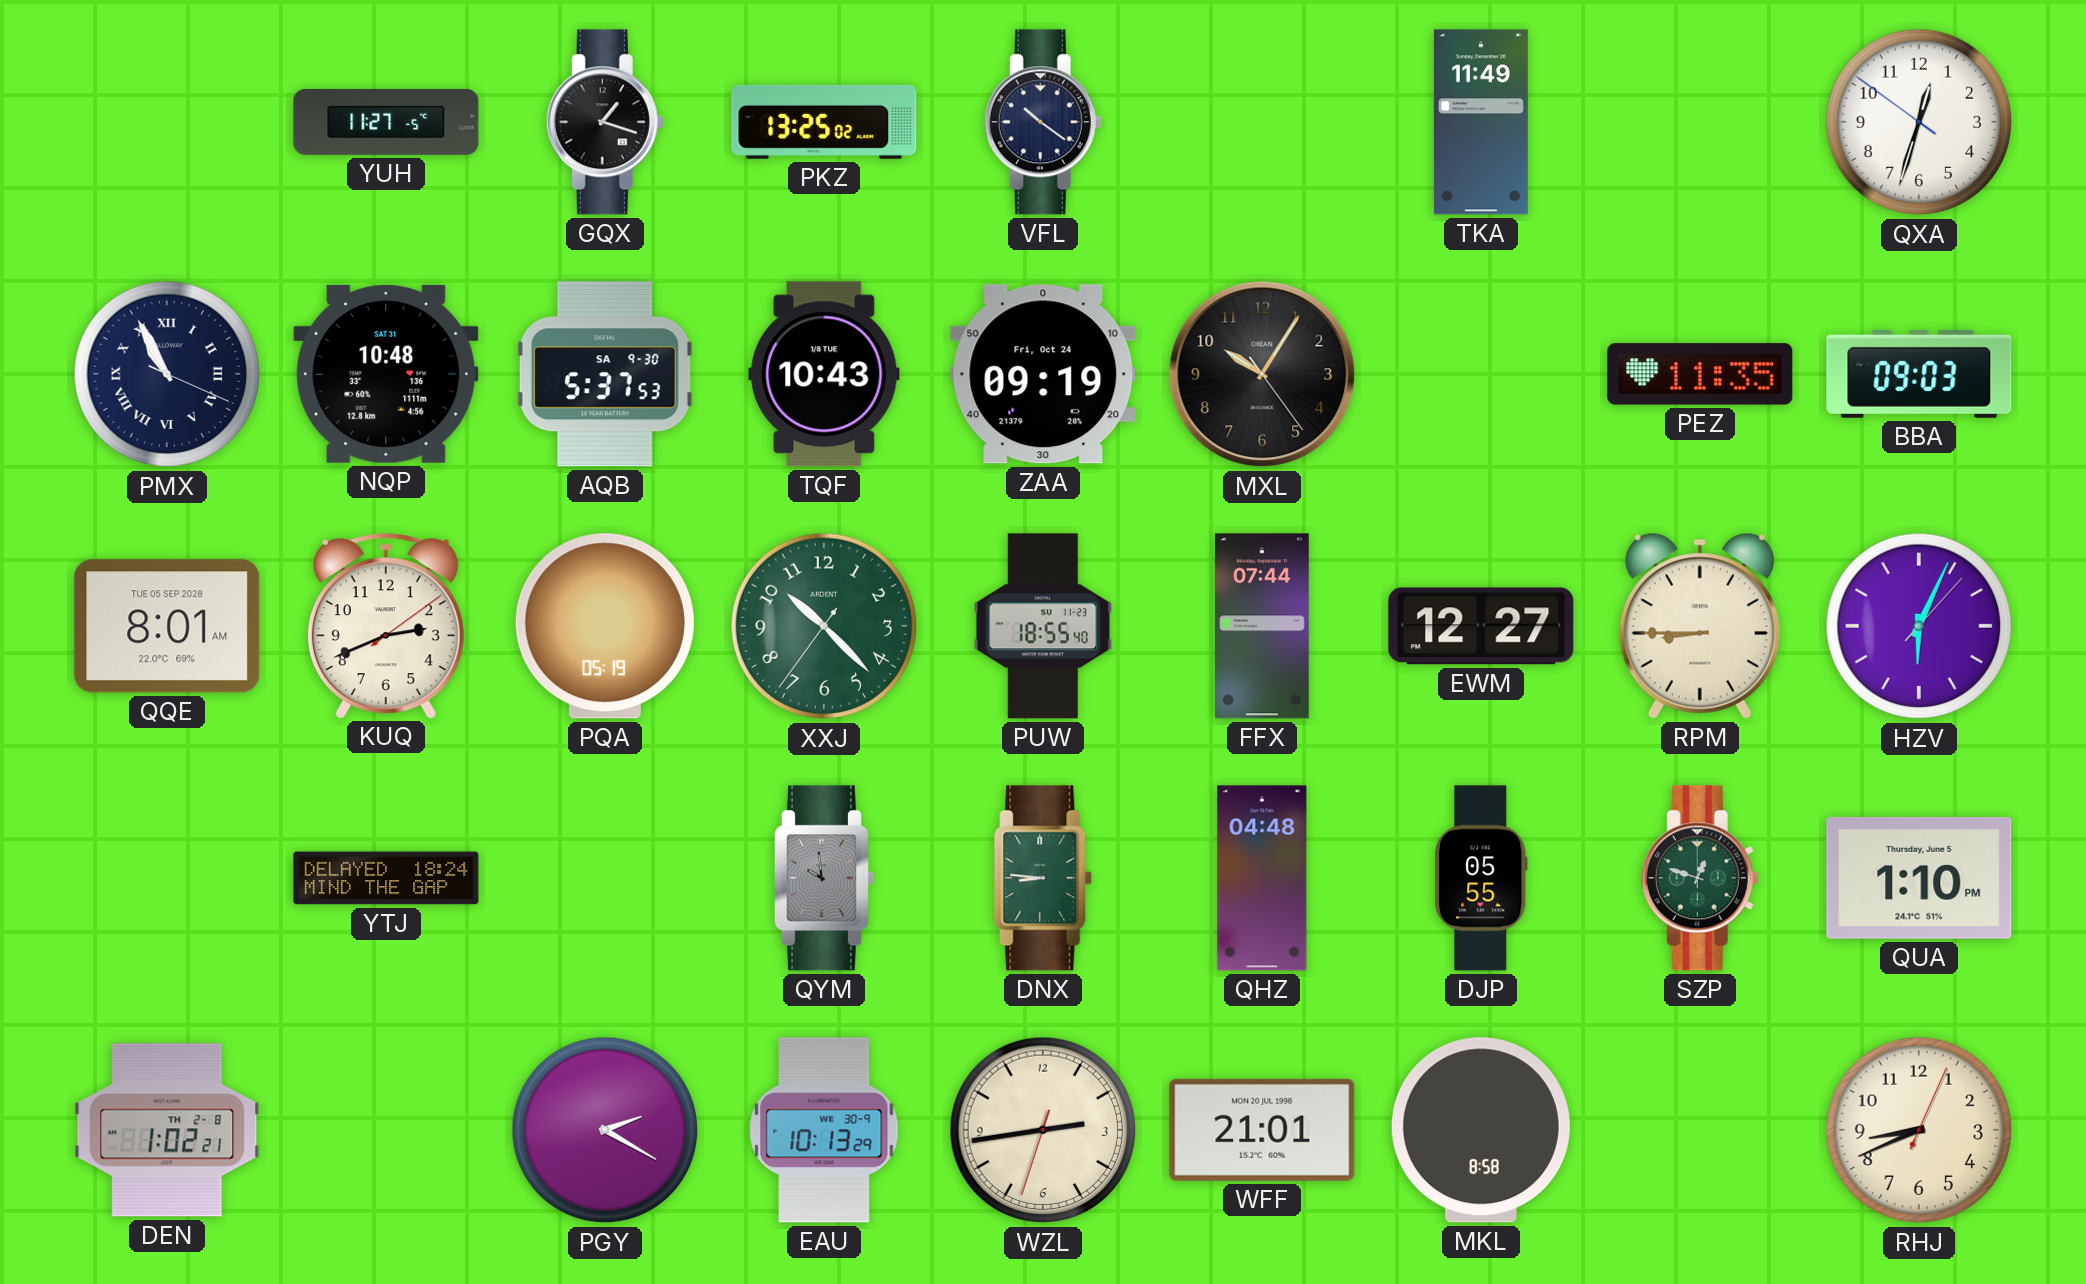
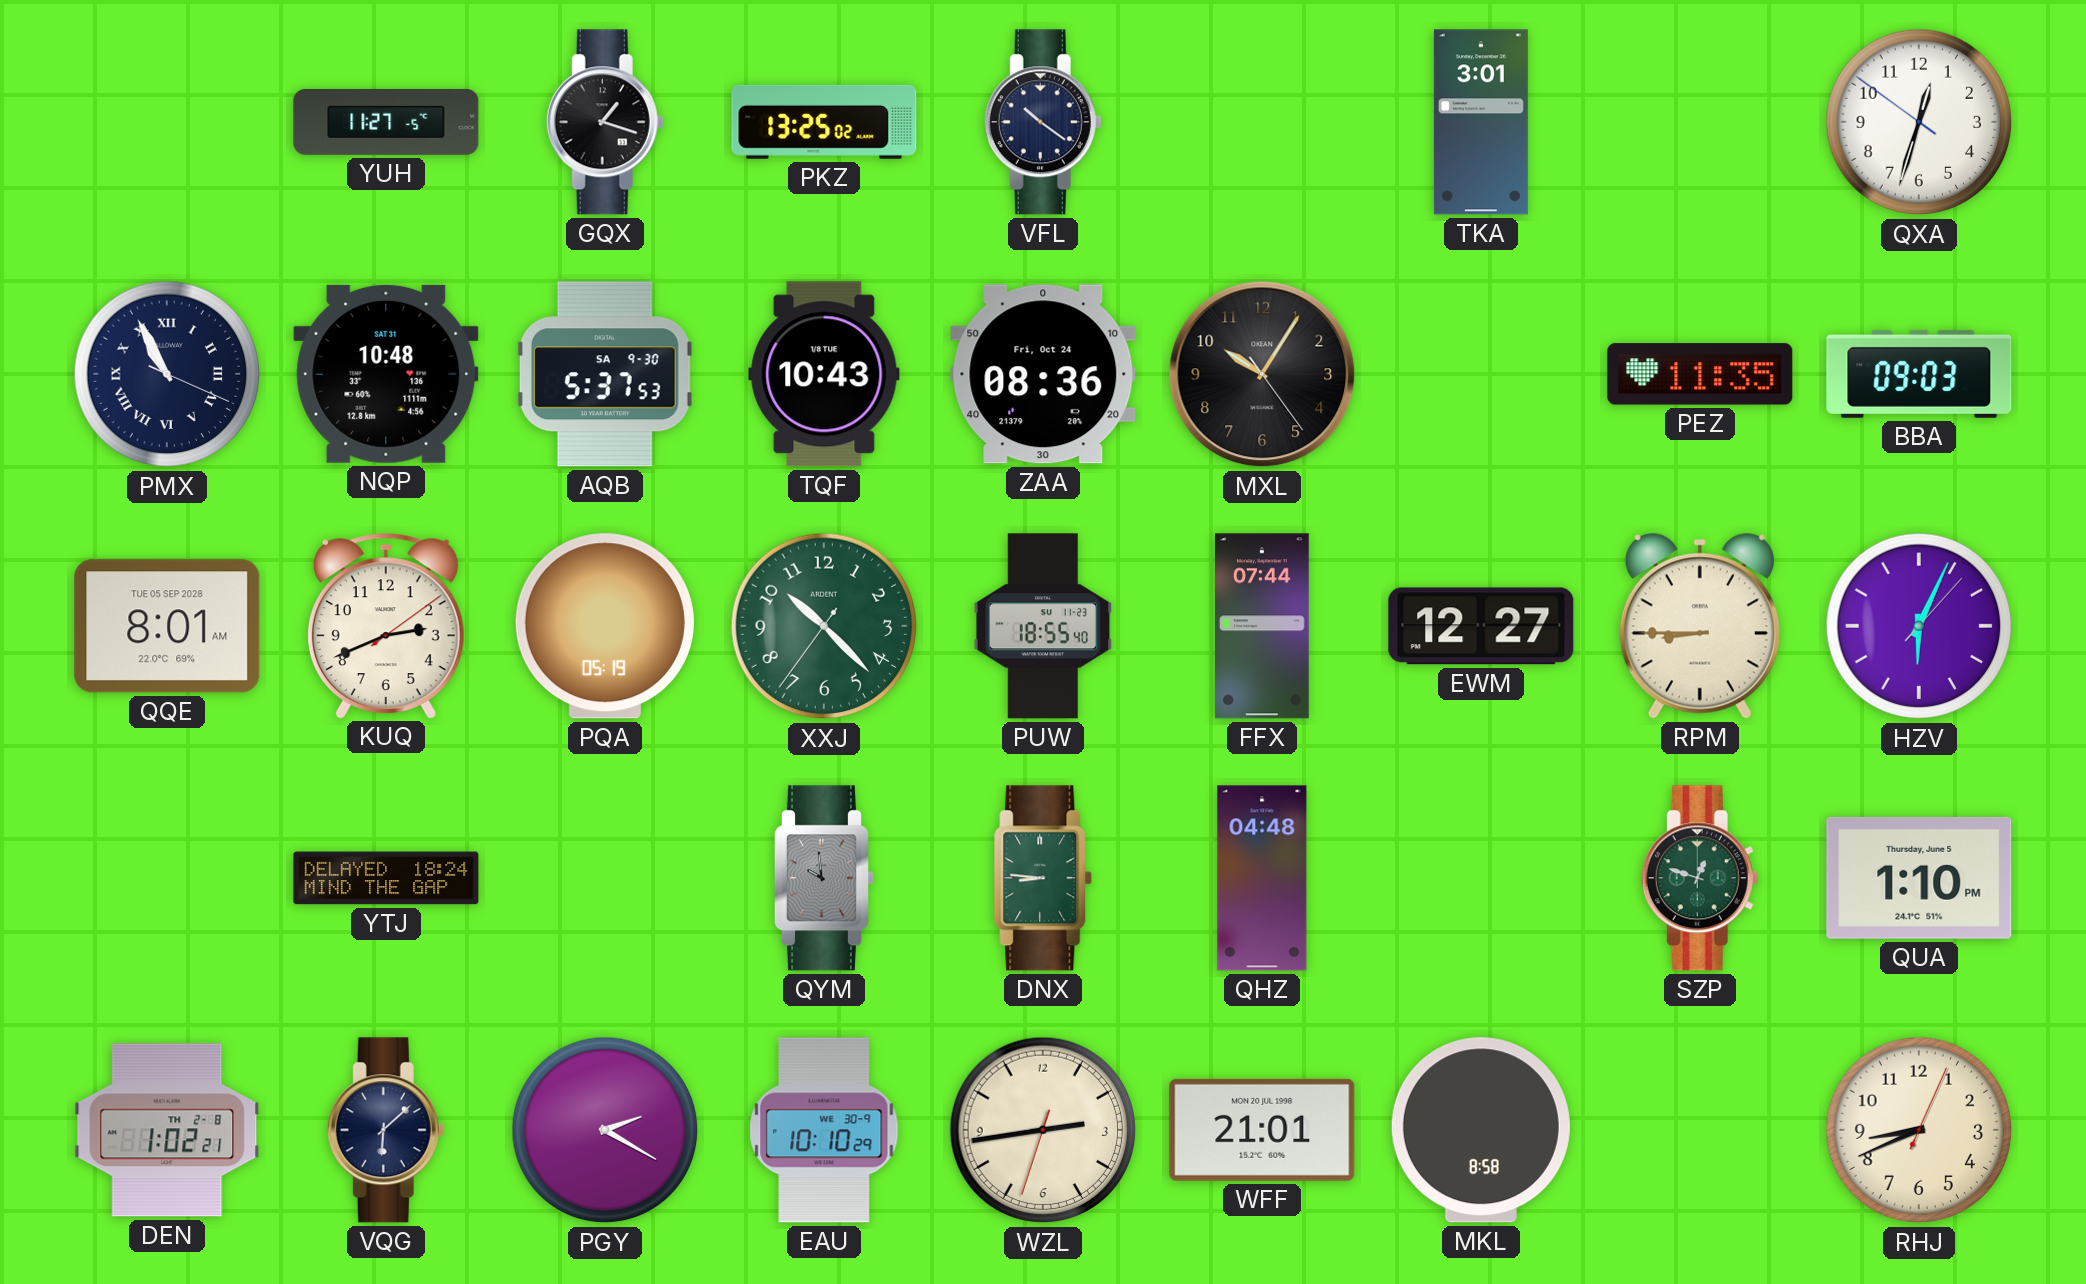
TKA: 11:49 -> 3:01 (1481, 122)
ZAA: 09:19 -> 08:36 (1043, 374)
DJP: 05:55 -> none (1481, 878)
VQG: none -> 6:08 (386, 1130)
EAU: 10:13 -> 10:10 (824, 1130)
